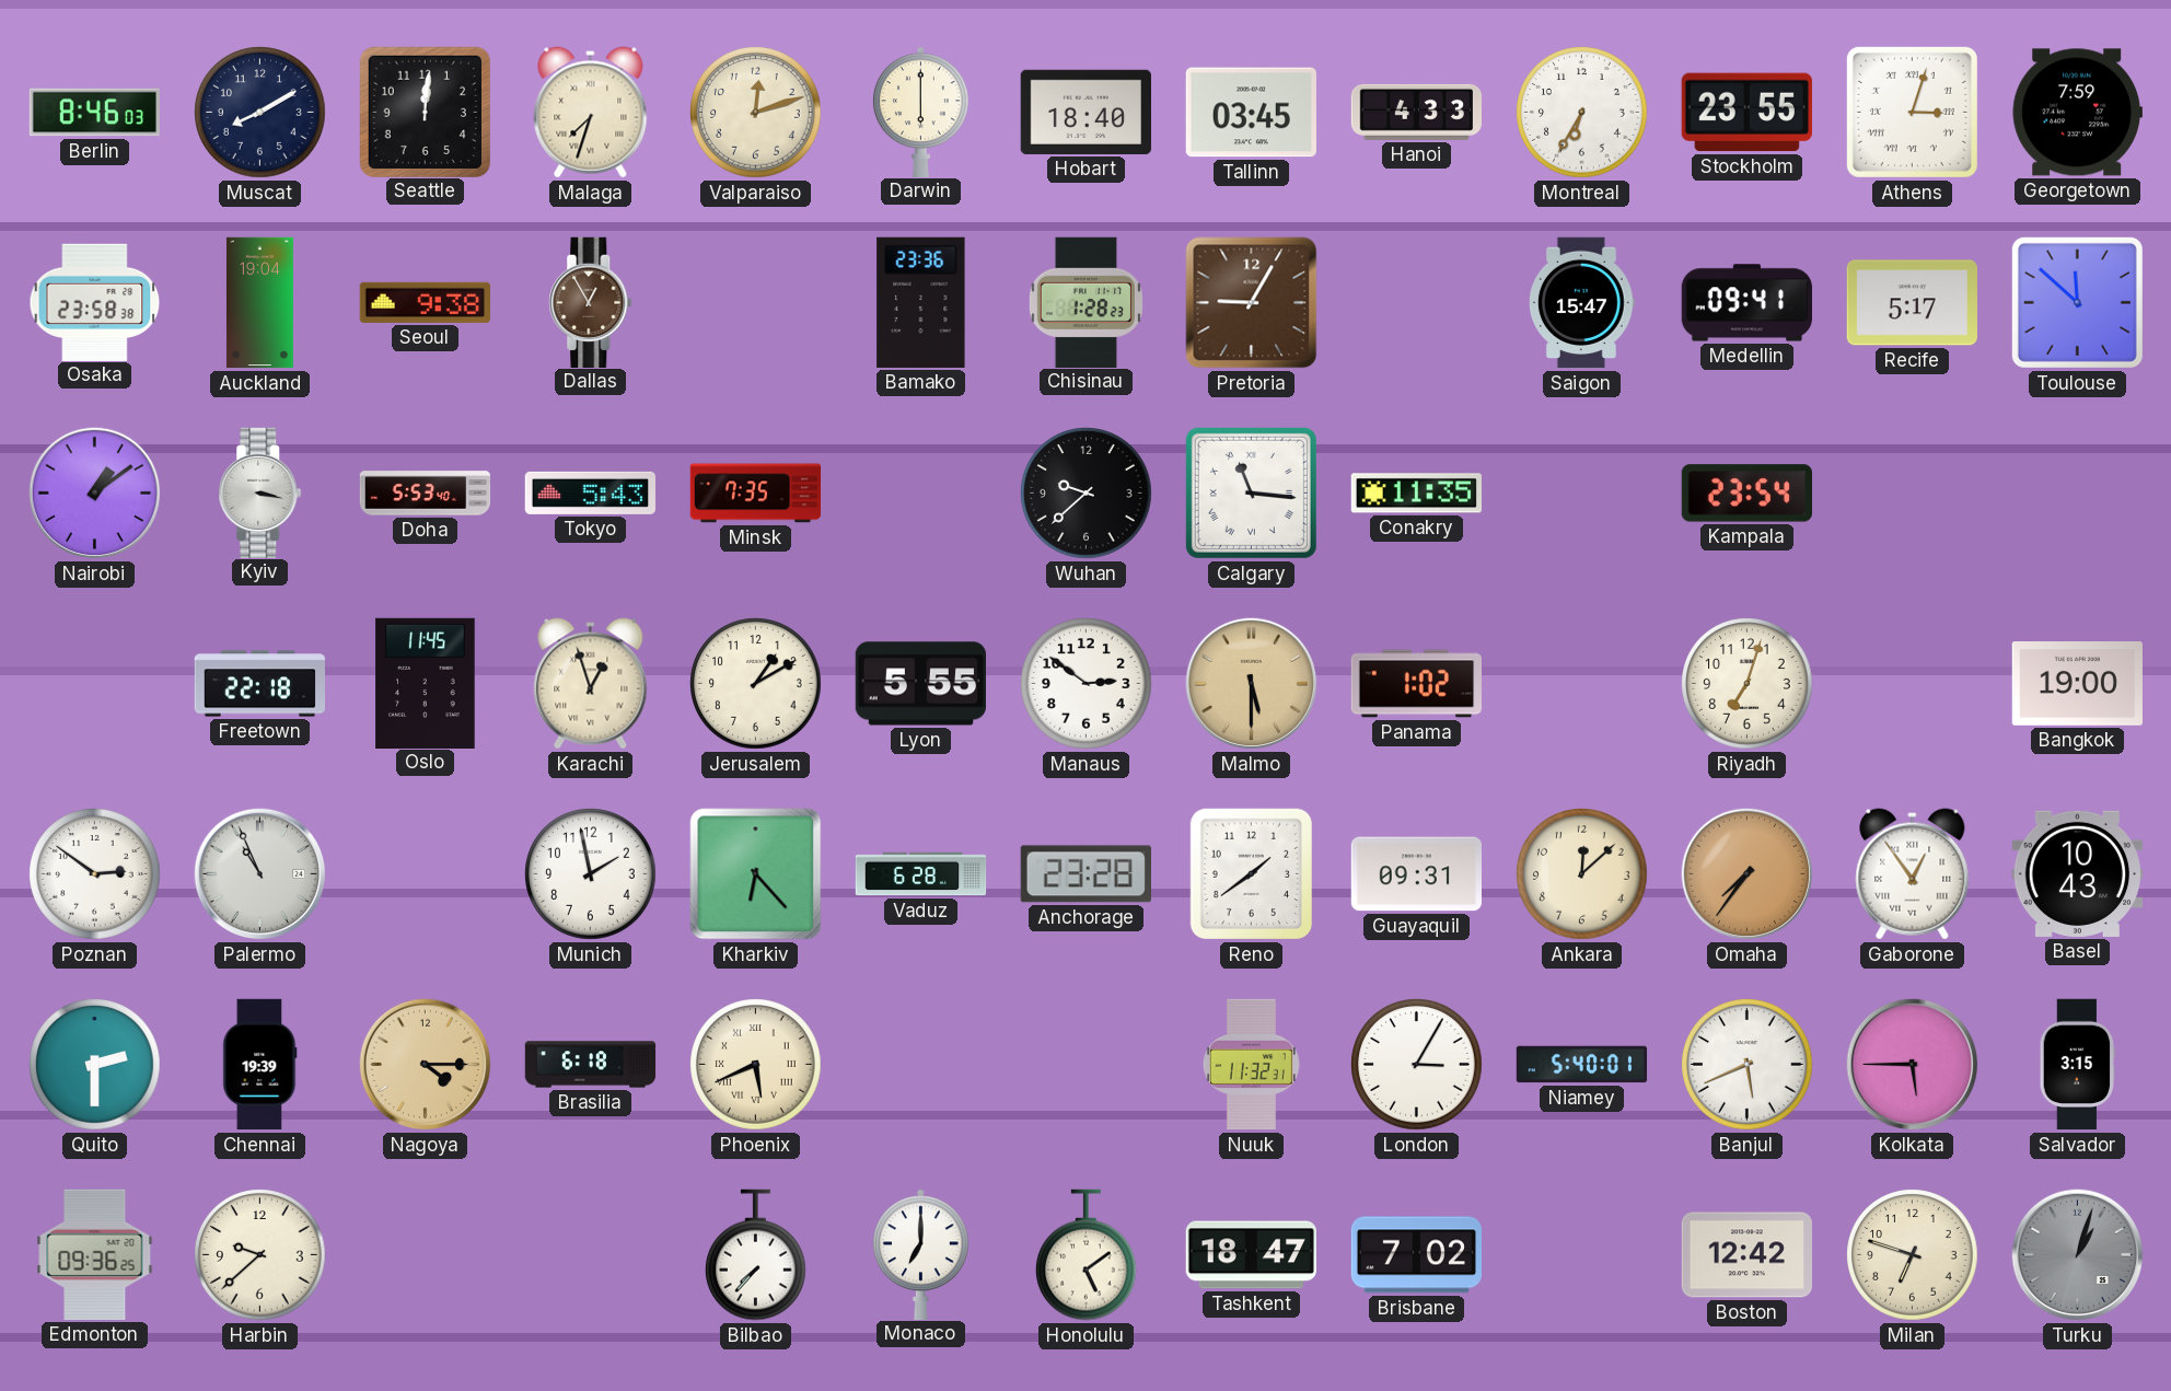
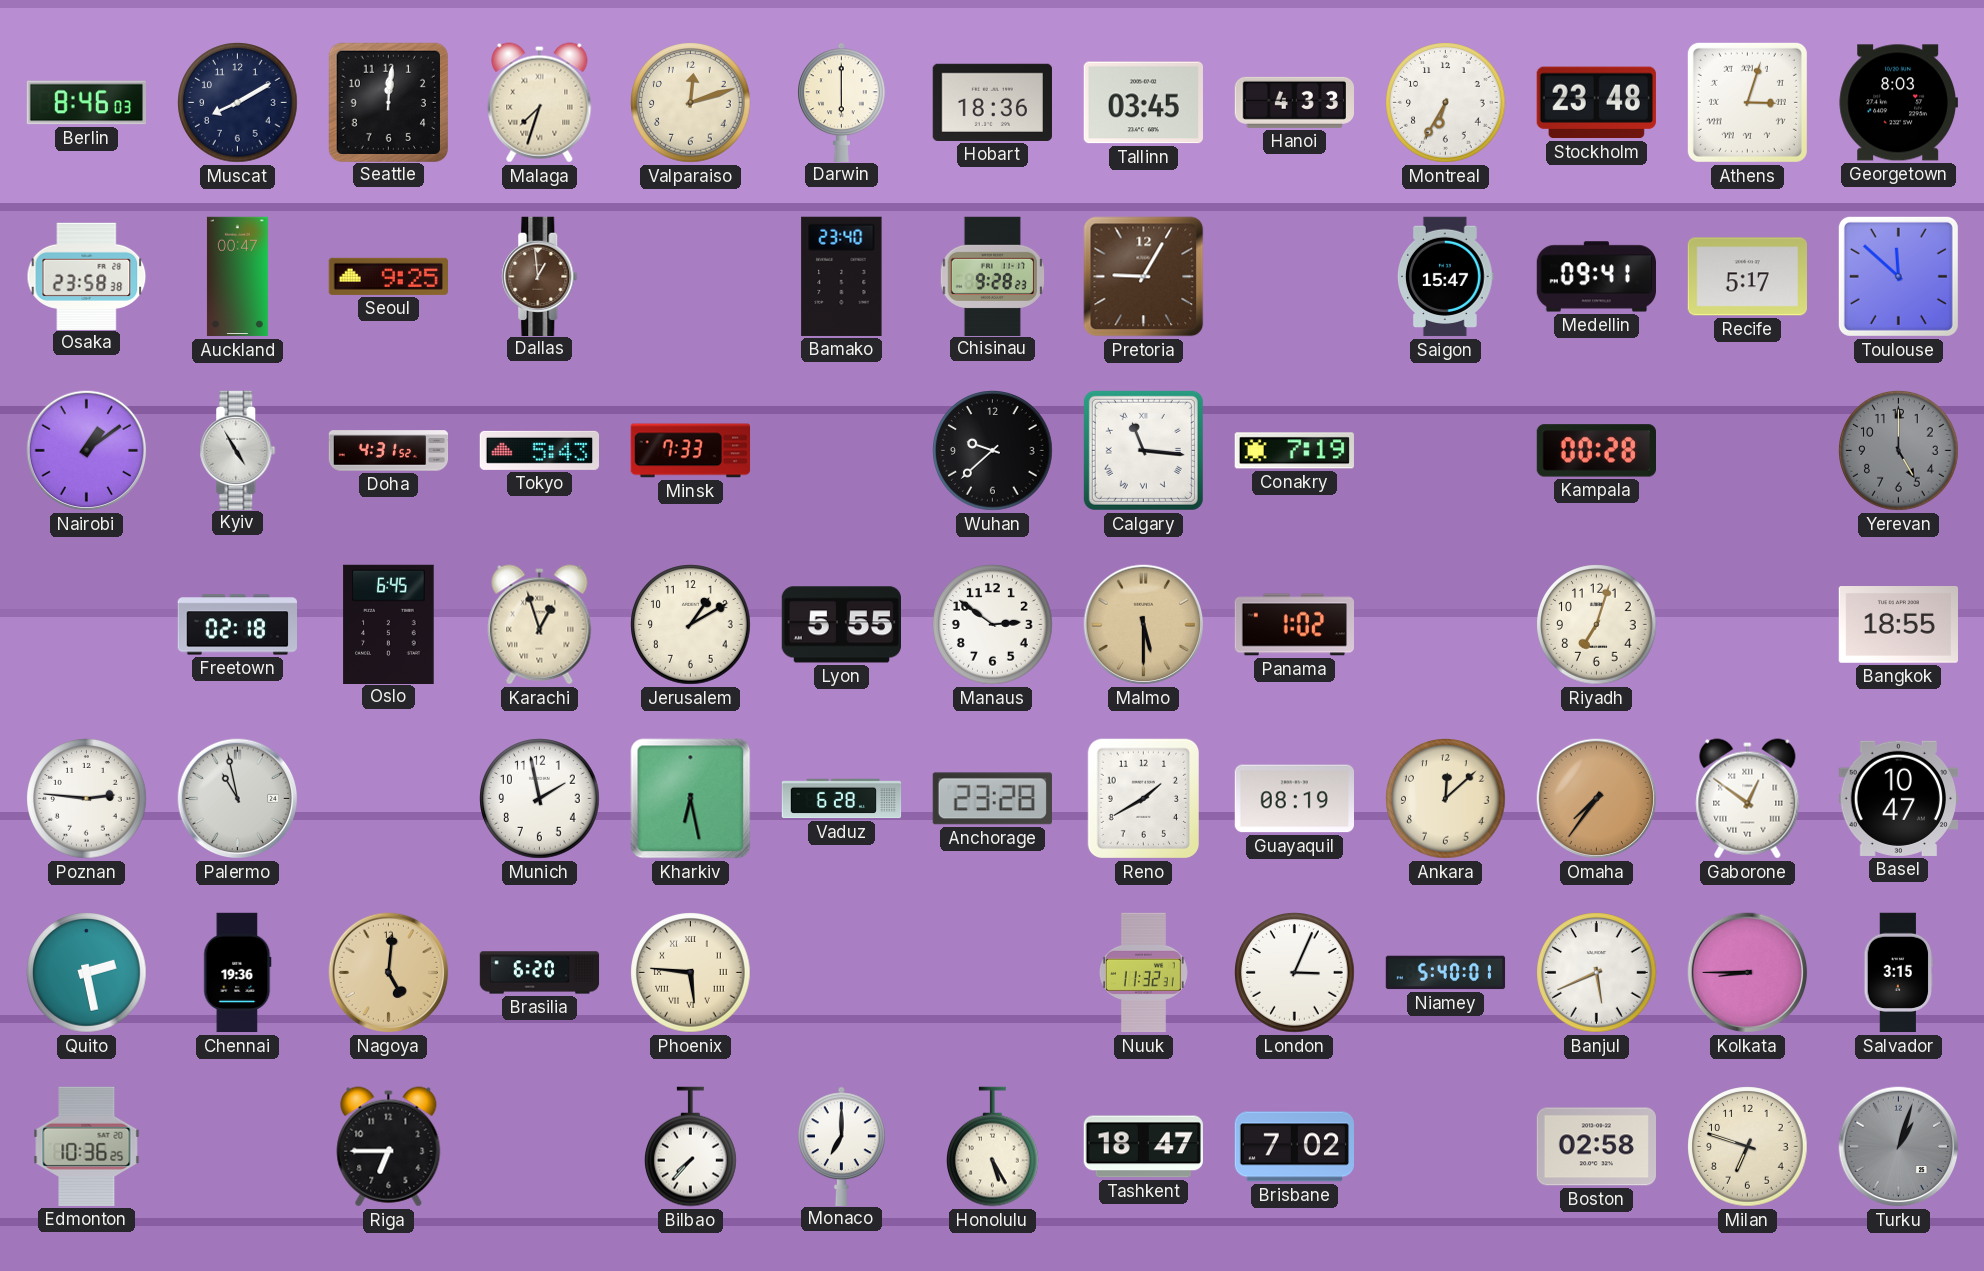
Hobart: 18:40 -> 18:36 (992, 102)
Stockholm: 23:55 -> 23:48 (1596, 103)
Georgetown: 7:59 -> 8:03 (1898, 103)
Auckland: 19:04 -> 00:47 (237, 277)
Seoul: 9:38 -> 9:25 (388, 276)
Dallas: 12:55 -> 12:59 (540, 276)
Bamako: 23:36 -> 23:40 (842, 276)
Chisinau: 1:28 -> 9:28 (992, 276)
Kyiv: 3:17 -> 4:55 (238, 450)
Doha: 5:53 -> 4:31 (389, 451)
Minsk: 7:35 -> 7:33 (691, 451)
Conakry: 11:35 -> 7:19 (1294, 451)
Kampala: 23:54 -> 00:28 (1596, 451)
Yerevan: none -> 5:00 (1899, 451)
Freetown: 22:18 -> 02:18 (237, 625)
Oslo: 11:45 -> 6:45 (389, 624)
Bangkok: 19:00 -> 18:55 (1898, 625)
Poznan: 2:51 -> 2:46 (87, 799)
Palermo: 10:56 -> 10:58 (238, 799)
Kharkiv: 6:23 -> 6:28 (691, 799)
Reno: 1:39 -> 1:40 (1143, 799)
Guayaquil: 09:31 -> 08:19 (1294, 799)
Gaborone: 12:54 -> 12:51 (1748, 799)
Basel: 10:43 -> 10:47 (1898, 798)
Quito: 2:30 -> 2:28 (87, 973)
Chennai: 19:39 -> 19:36 (238, 973)
Nagoya: 4:15 -> 5:01 (389, 973)
Brasilia: 6:18 -> 6:20 (540, 973)
Phoenix: 5:41 -> 5:46 (691, 973)
London: 3:05 -> 3:04 (1295, 973)
Kolkata: 5:45 -> 8:45 (1748, 973)
Edmonton: 09:36 -> 10:36 (87, 1146)
Harbin: 9:38 -> none (260, 1255)
Riga: none -> 6:45 (389, 1147)
Honolulu: 5:09 -> 5:25 (993, 1147)
Boston: 12:42 -> 02:58 (1596, 1147)
